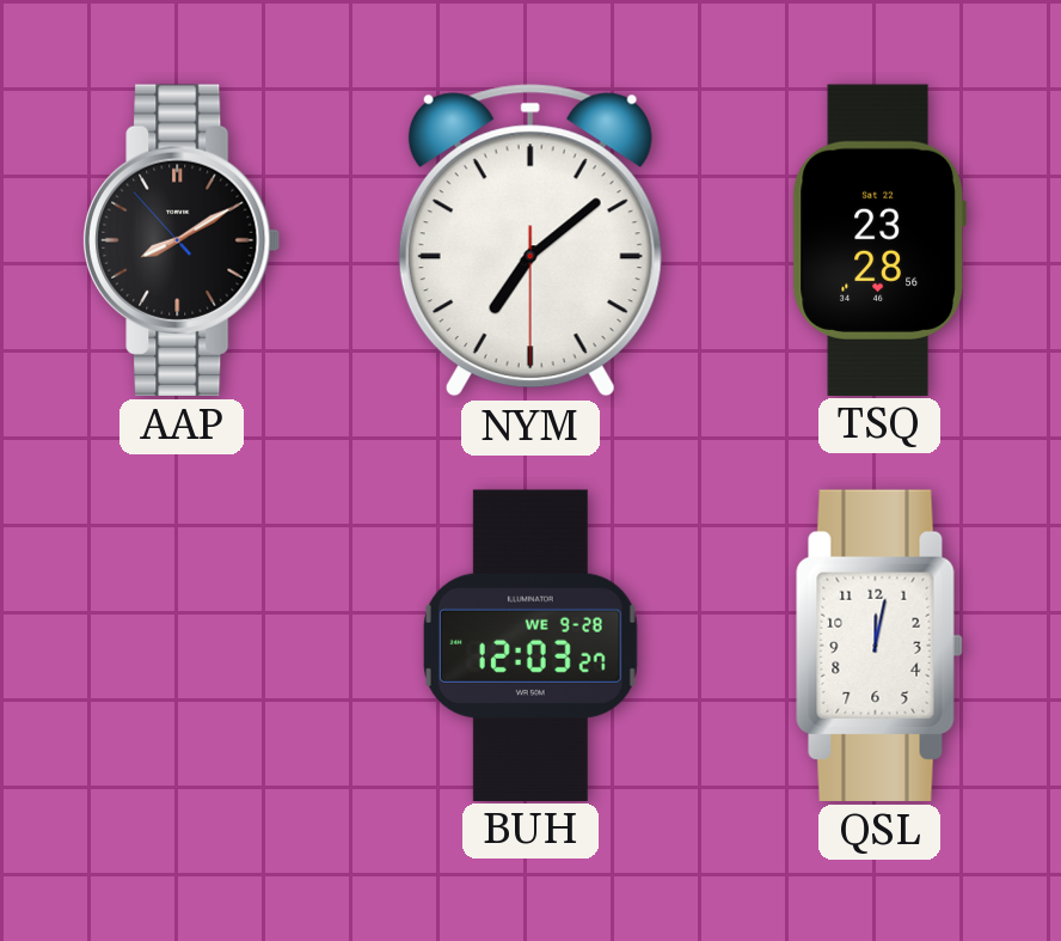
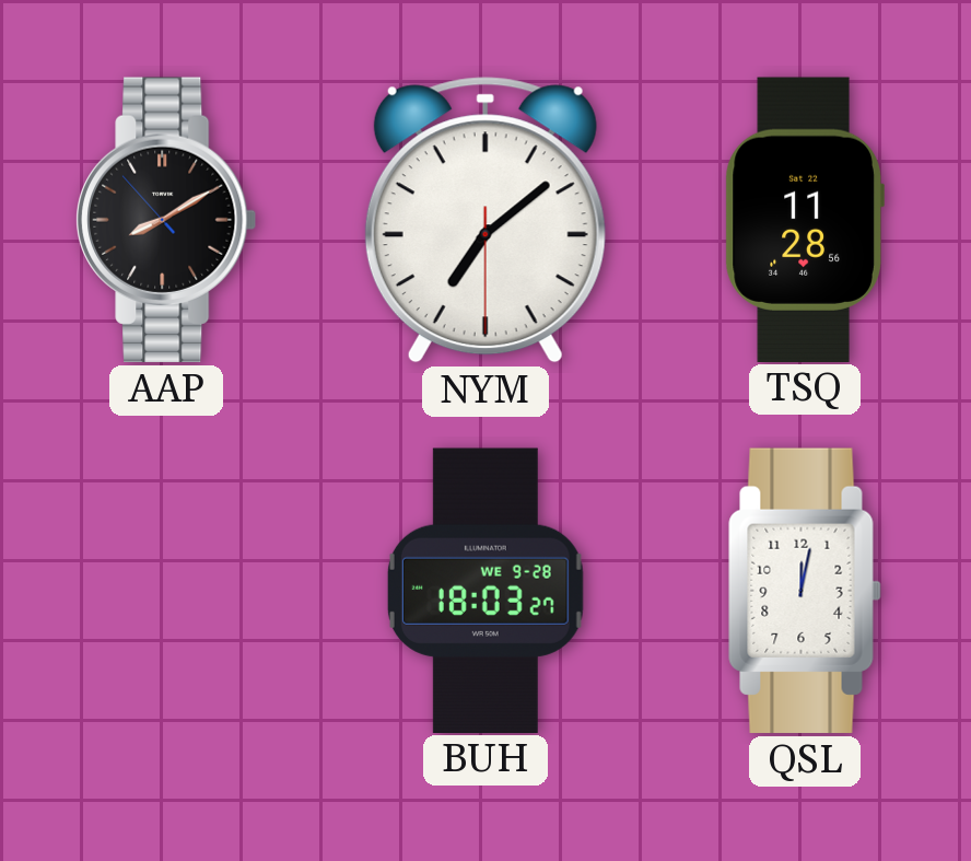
TSQ: 23:28 -> 11:28 (805, 219)
BUH: 12:03 -> 18:03 (486, 590)
